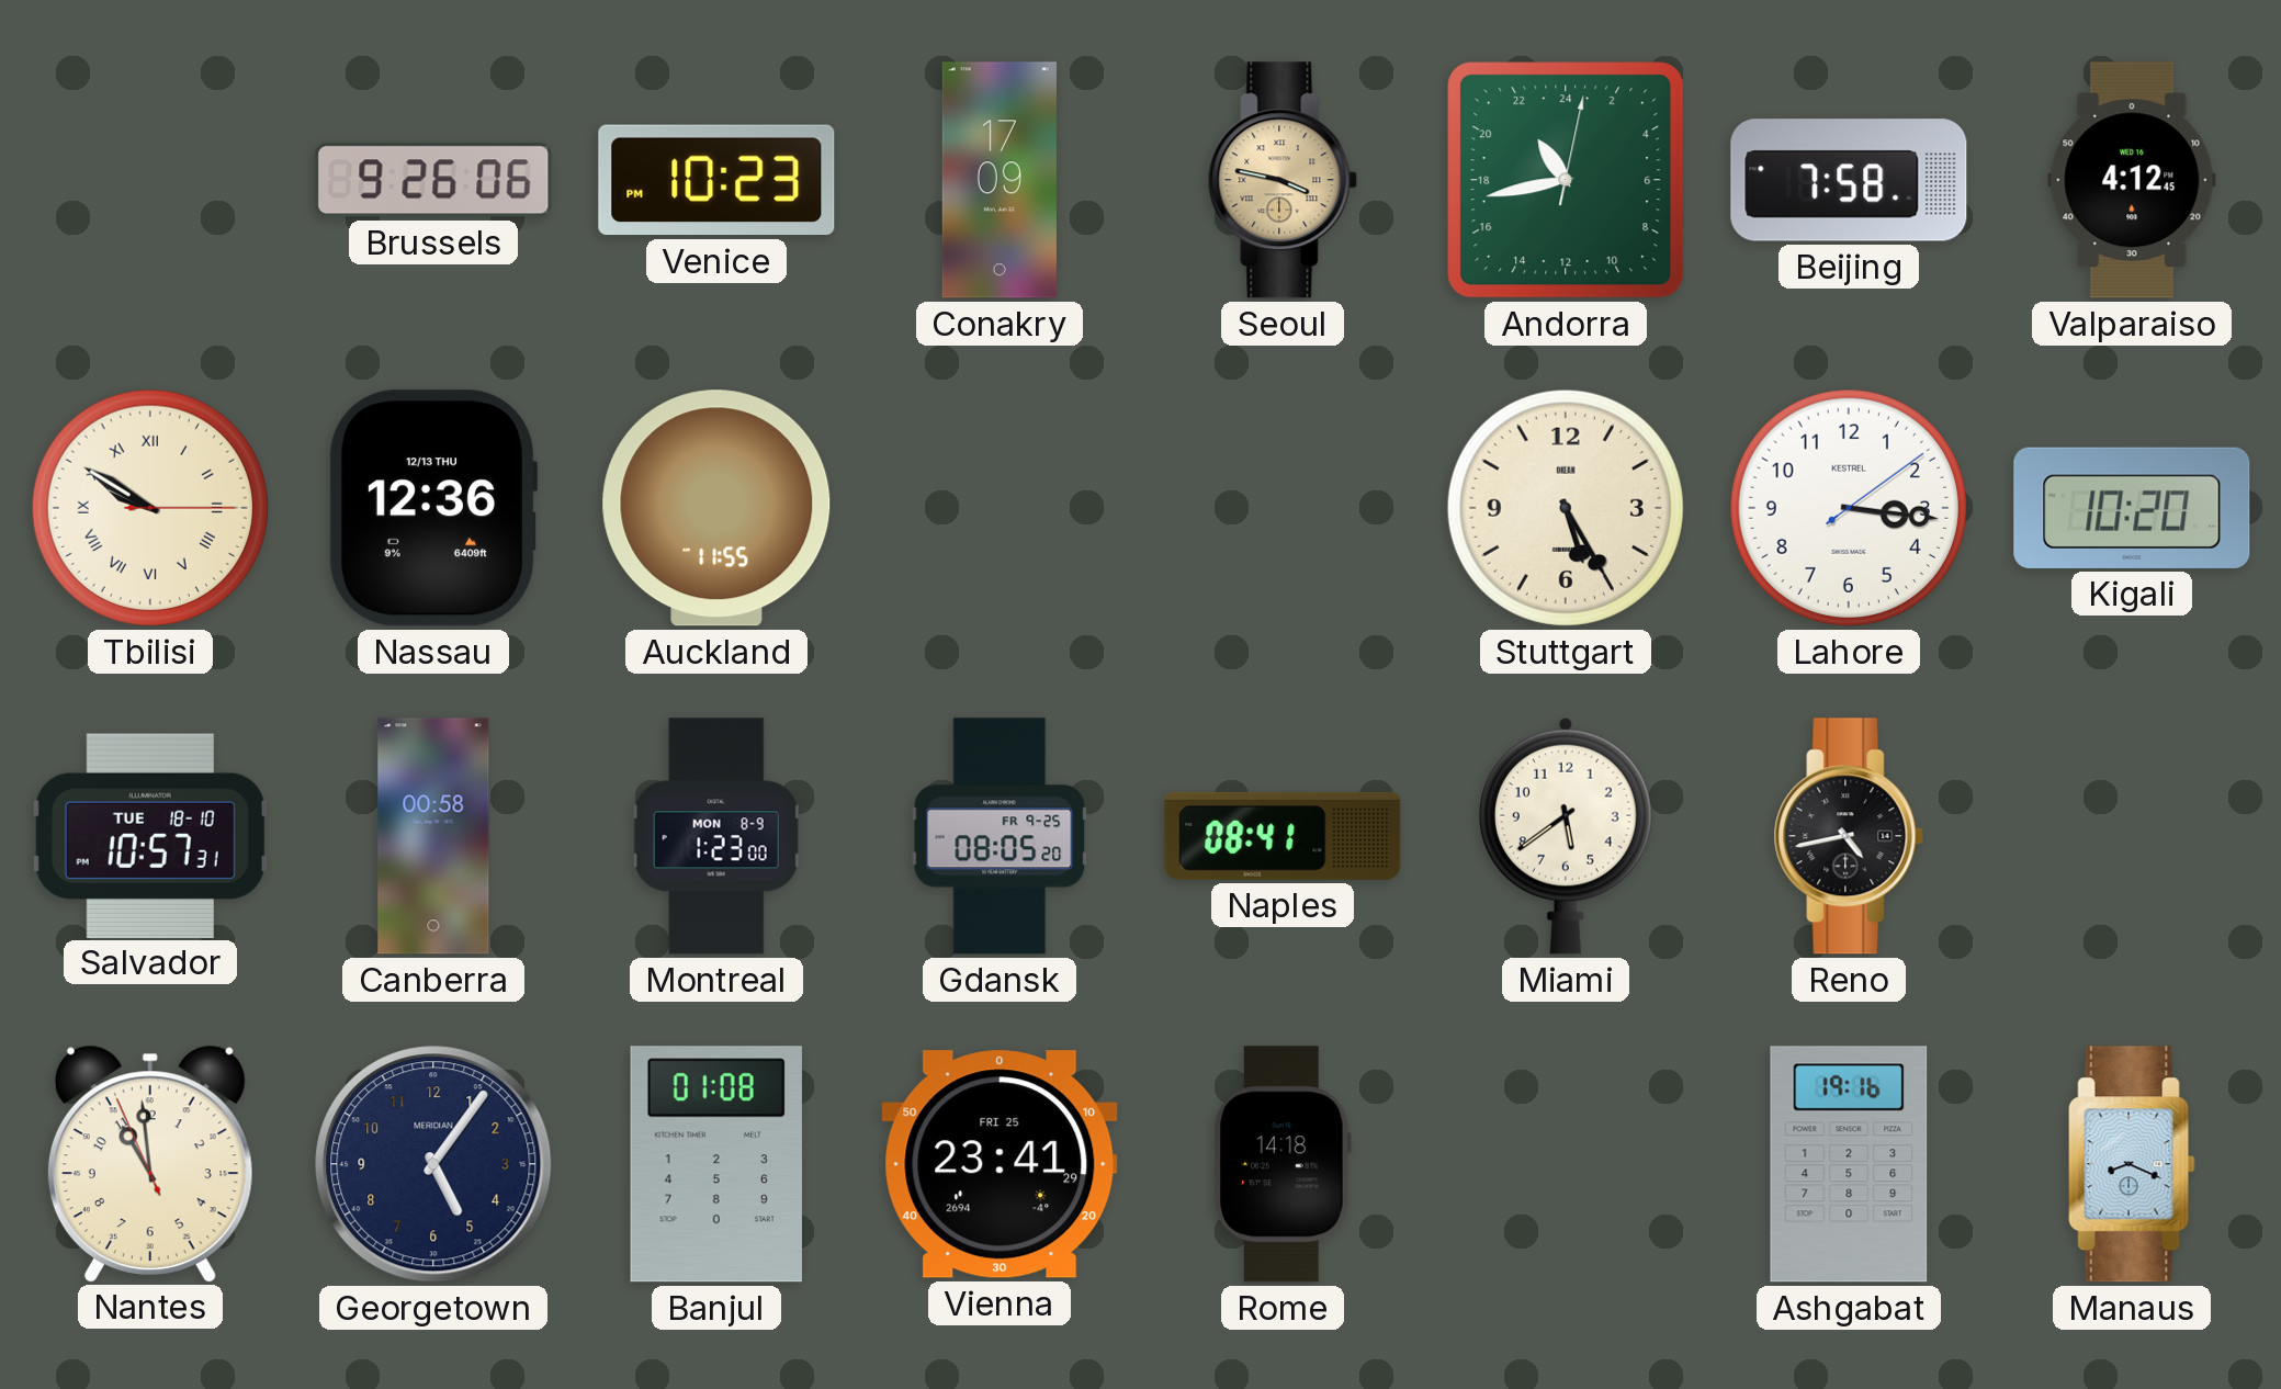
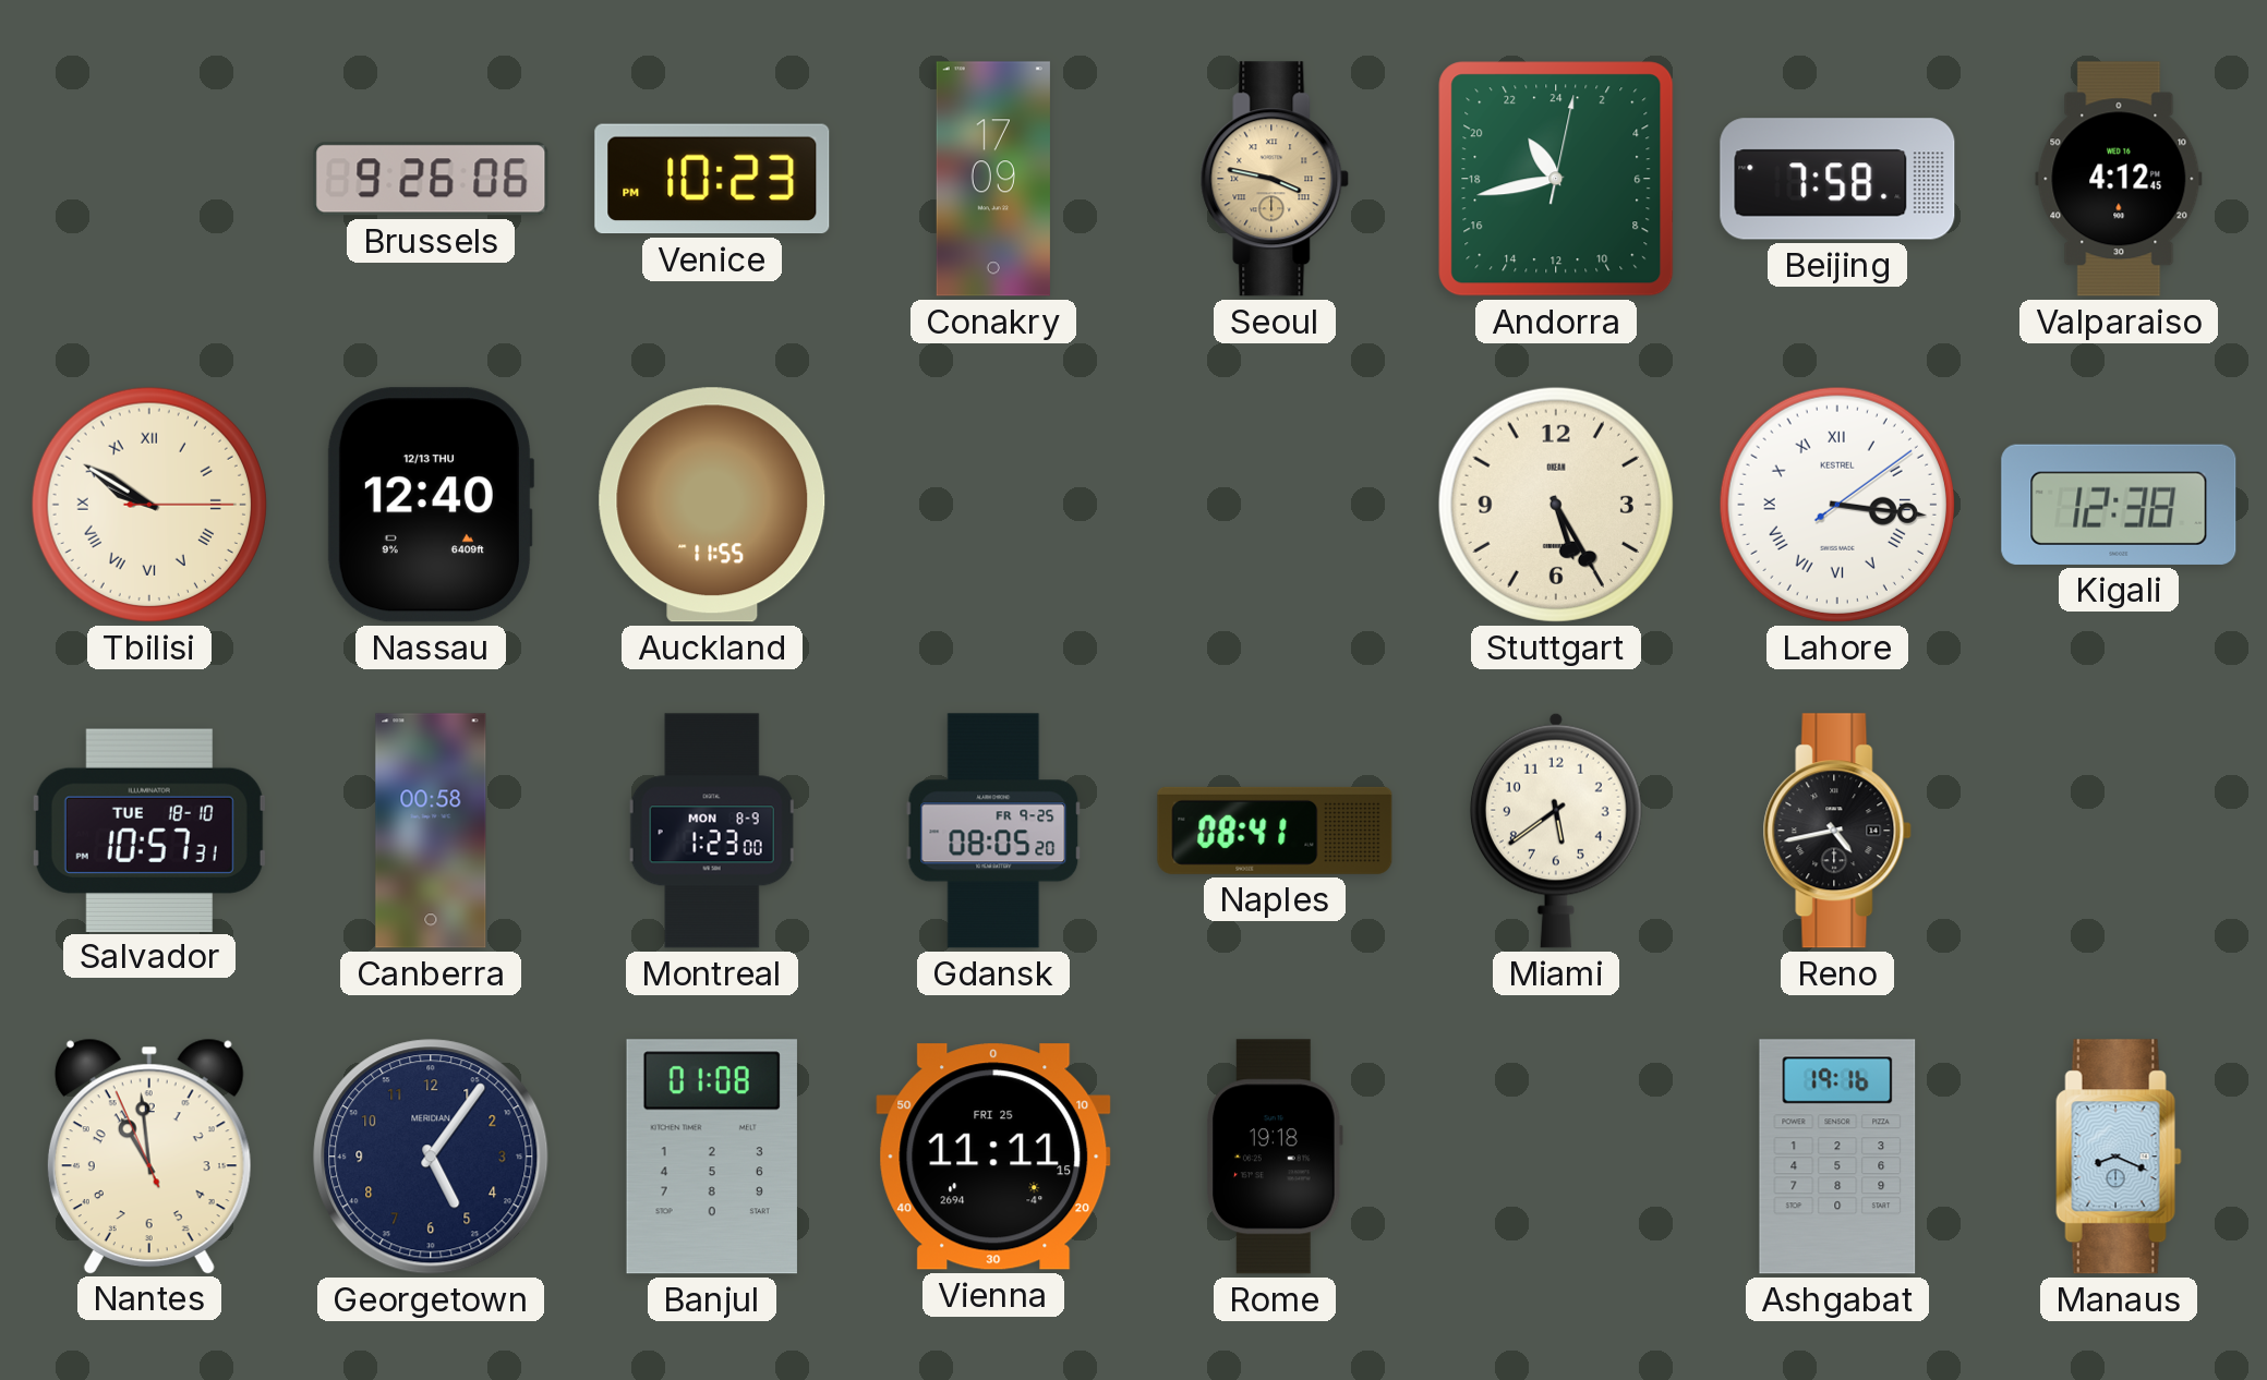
Nassau: 12:36 -> 12:40 (430, 505)
Lahore numerals: Arabic -> Roman (1837, 505)
Kigali: 10:20 -> 12:38 (2119, 505)
Vienna: 23:41 -> 11:11 (993, 1157)
Rome: 14:18 -> 19:18 (1276, 1157)
